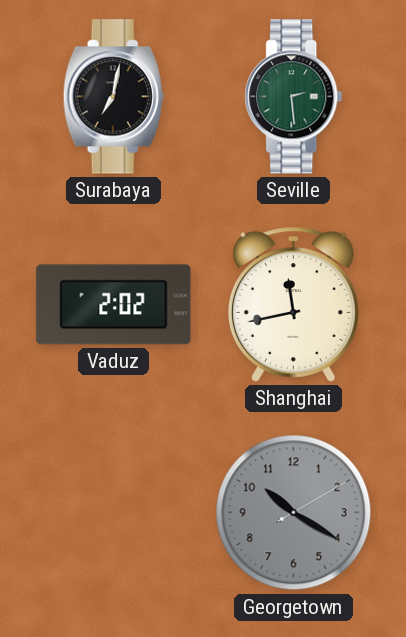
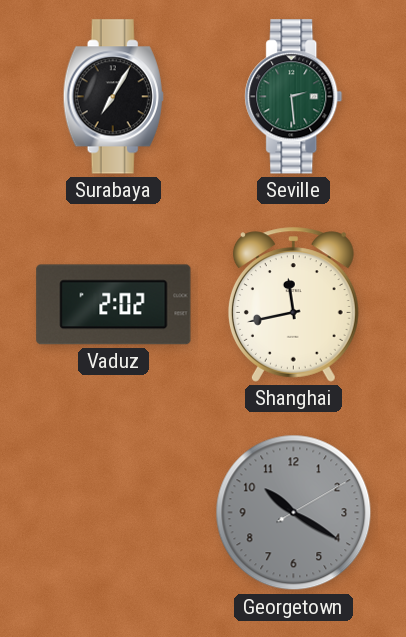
Surabaya: 7:02 -> 7:05 (113, 97)
